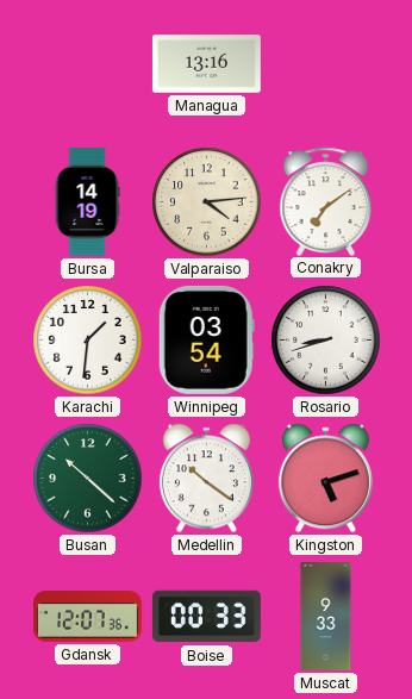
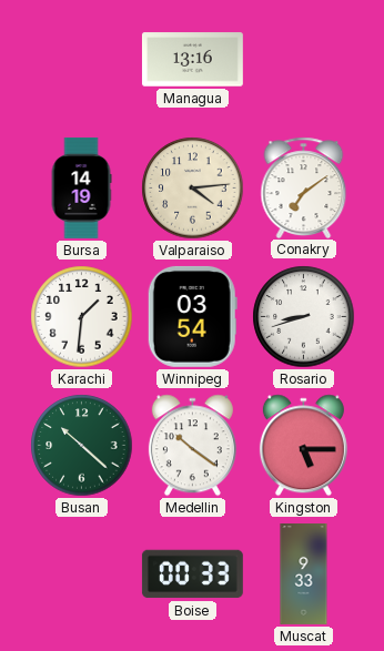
Kingston: 5:12 -> 5:15 (303, 446)
Gdansk: 12:07 -> none (87, 617)
